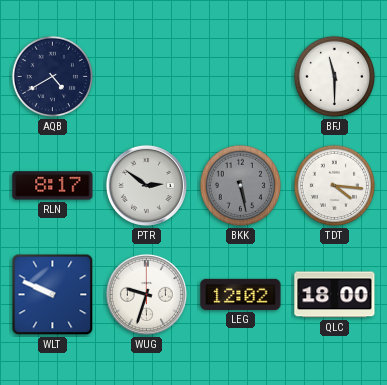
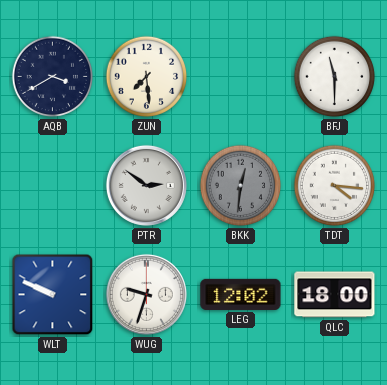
AQB: 4:40 -> 3:40 (53, 77)
ZUN: none -> 7:29 (147, 77)
RLN: 8:17 -> none (53, 186)
BKK: 5:28 -> 12:31 (241, 186)
